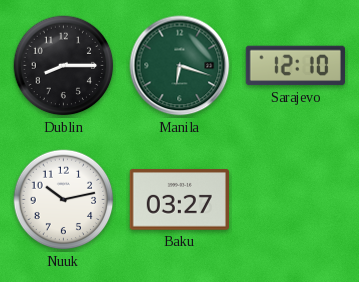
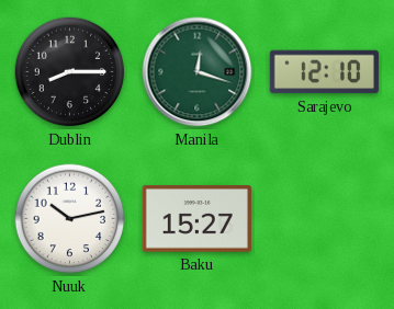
Manila: 6:18 -> 12:18 (198, 72)
Baku: 03:27 -> 15:27 (196, 219)
